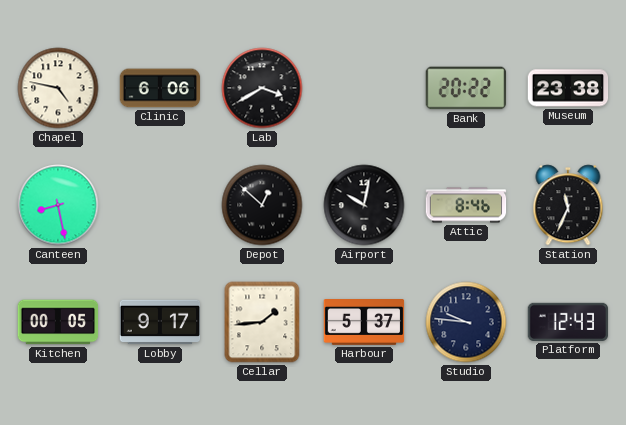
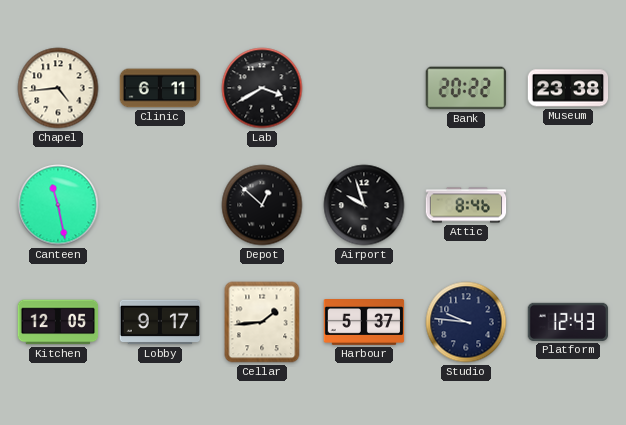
Chapel: 4:47 -> 4:44 (58, 88)
Clinic: 6:06 -> 6:11 (160, 88)
Canteen: 8:28 -> 11:28 (58, 205)
Airport: 10:02 -> 9:57 (364, 205)
Station: 11:34 -> none (568, 205)
Kitchen: 00:05 -> 12:05 (58, 322)
